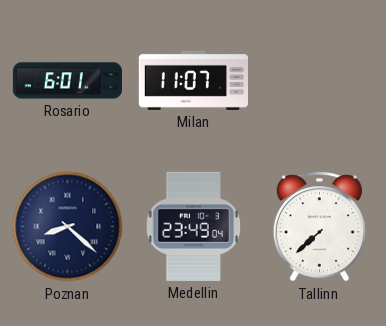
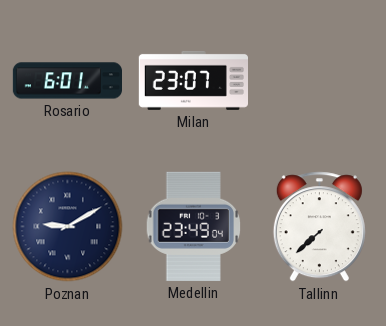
Milan: 11:07 -> 23:07 (193, 80)
Poznan: 8:22 -> 9:10 (68, 227)
